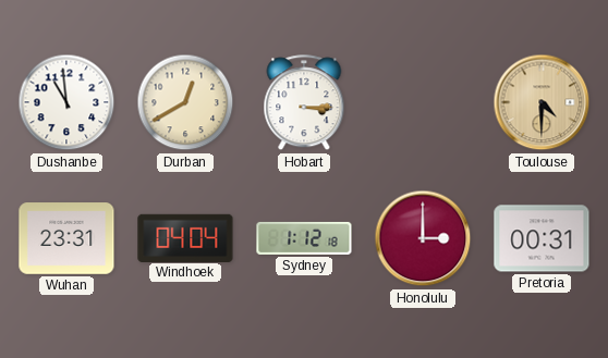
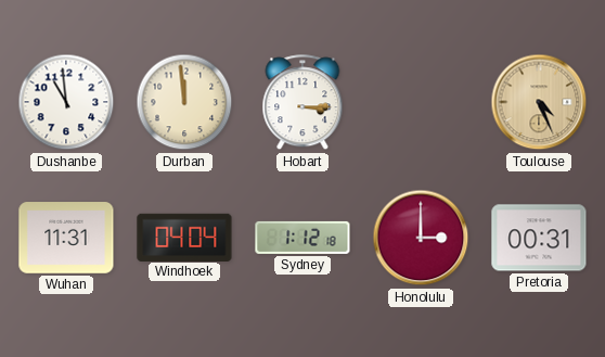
Durban: 12:40 -> 11:59 (184, 102)
Toulouse: 4:30 -> 4:26 (539, 102)
Wuhan: 23:31 -> 11:31 (66, 238)
